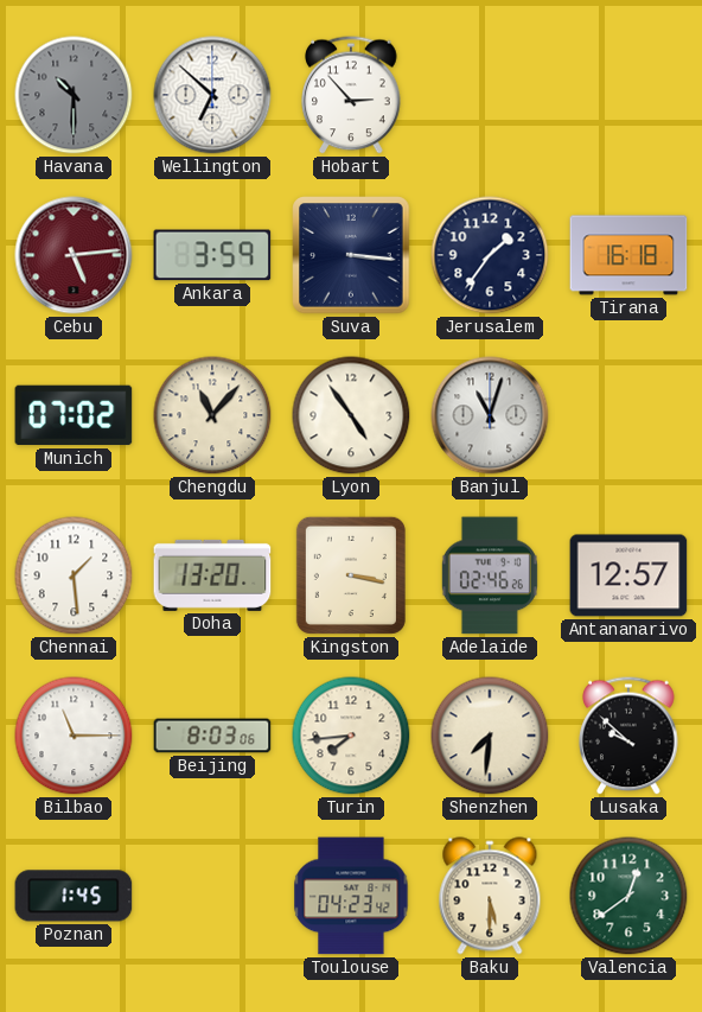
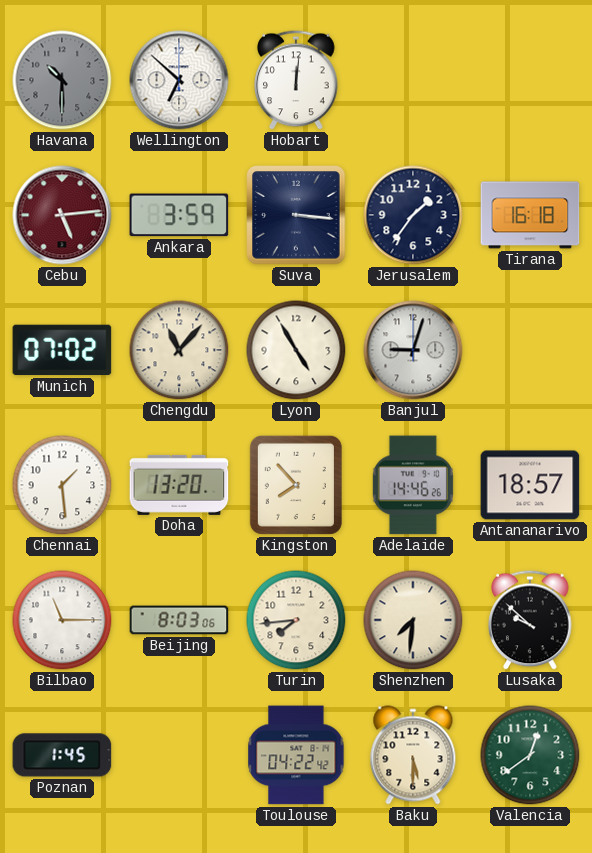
Hobart: 2:53 -> 12:01 (296, 80)
Lyon: 4:54 -> 4:55 (296, 350)
Banjul: 11:03 -> 9:03 (413, 350)
Kingston: 3:17 -> 7:53 (296, 485)
Adelaide: 02:46 -> 14:46 (413, 485)
Antananarivo: 12:57 -> 18:57 (530, 485)
Toulouse: 04:23 -> 04:22 (296, 755)
